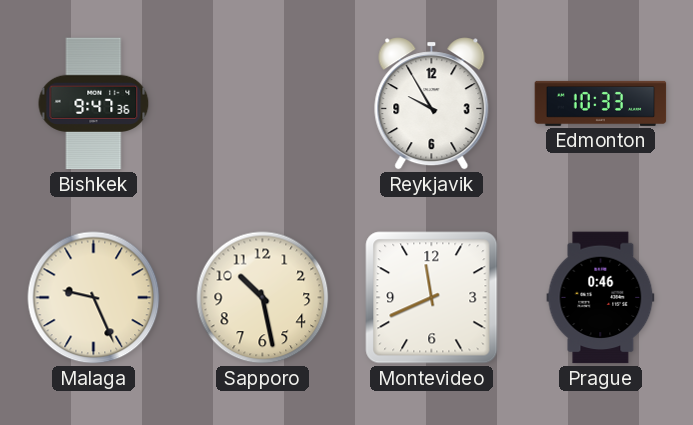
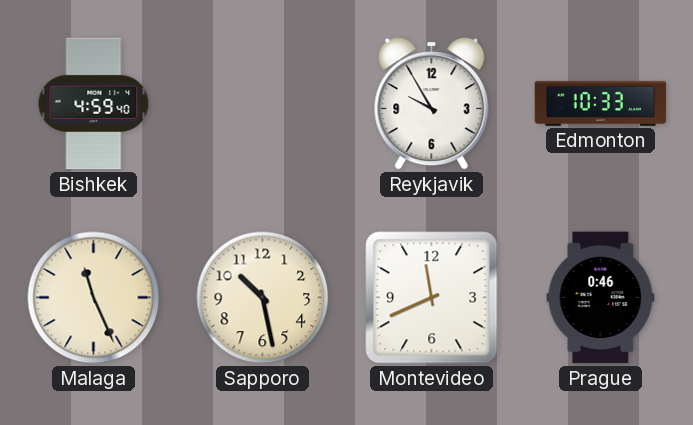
Bishkek: 9:47 -> 4:59 (94, 104)
Malaga: 9:26 -> 11:26 (94, 298)
